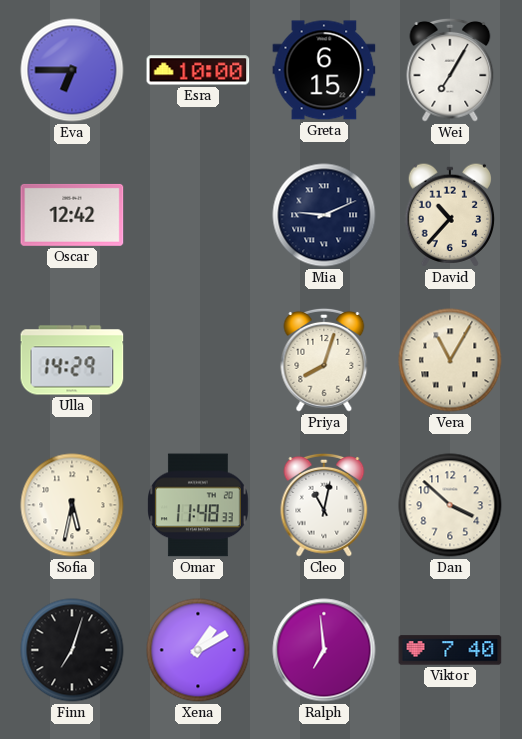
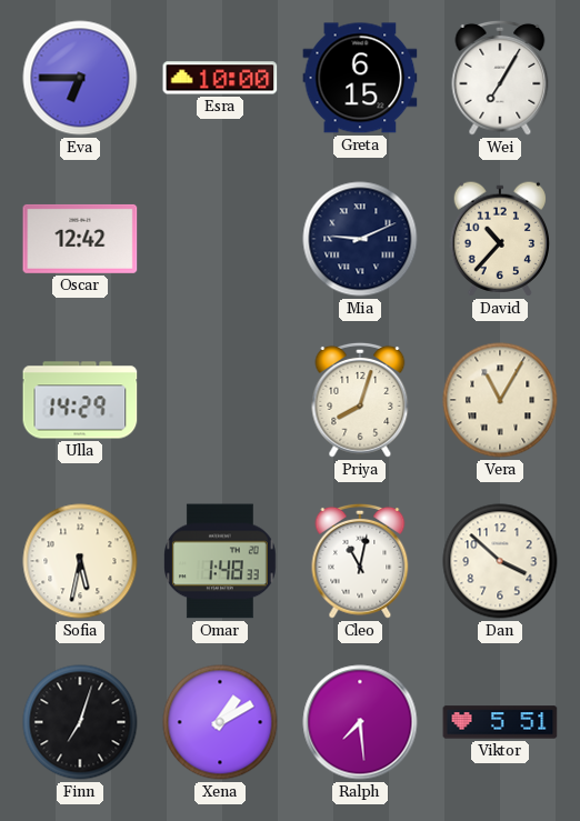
Omar: 11:48 -> 1:48 (221, 561)
Ralph: 6:59 -> 7:29 (360, 722)
Viktor: 7:40 -> 5:51 (500, 722)
